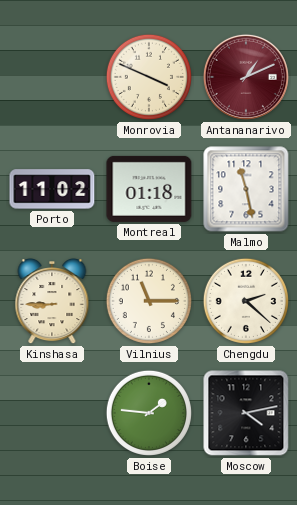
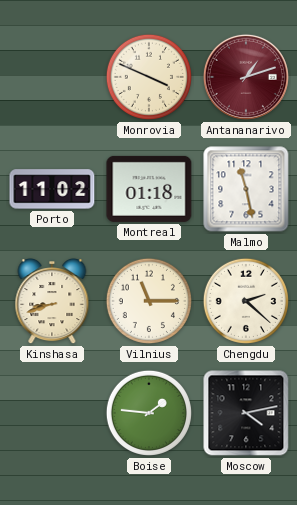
Antananarivo: 1:11 -> 1:12 (246, 77)
Kinshasa: 8:45 -> 8:42 (52, 302)
